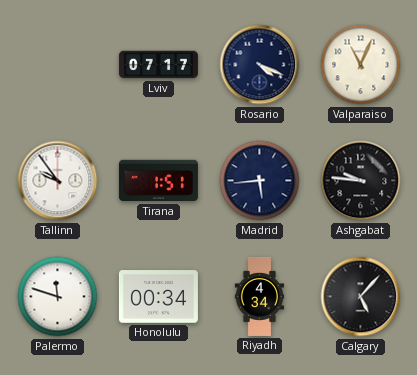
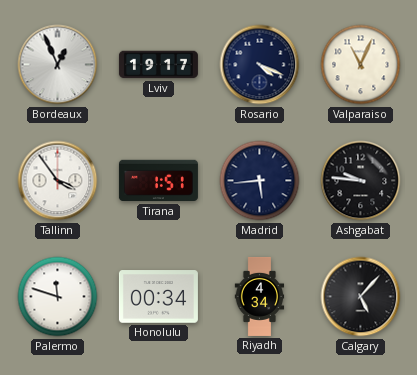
Bordeaux: none -> 12:56 (58, 65)
Lviv: 07:17 -> 19:17 (158, 65)
Tallinn: 9:54 -> 3:54 (58, 181)
